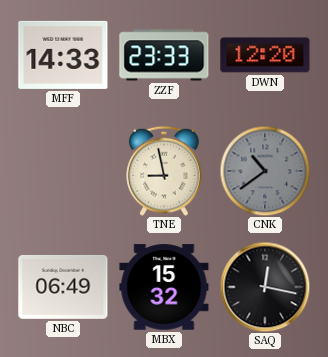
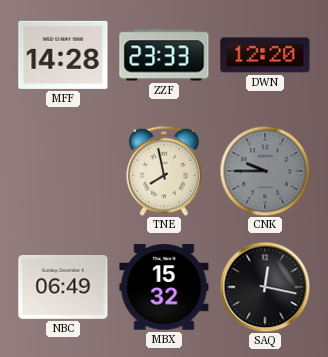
MFF: 14:33 -> 14:28 (63, 55)
TNE: 8:58 -> 7:58 (164, 171)
CNK: 10:39 -> 9:45 (265, 171)
